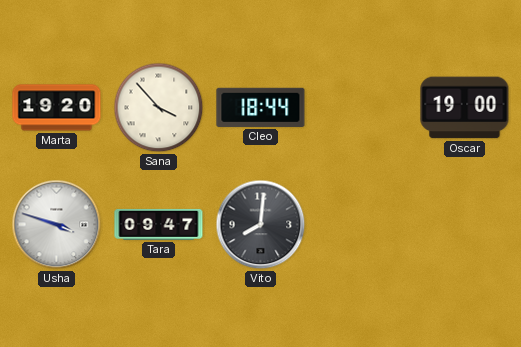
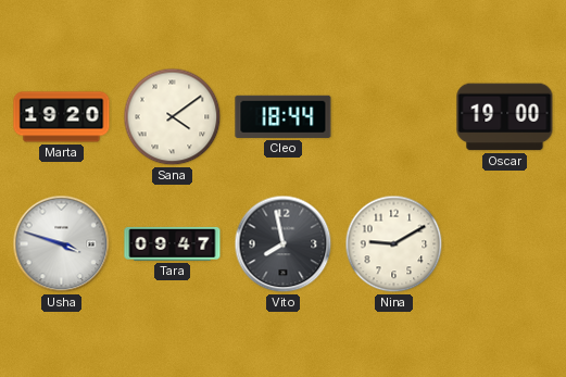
Sana: 3:53 -> 4:09 (173, 117)
Vito: 8:01 -> 7:58 (284, 244)
Nina: none -> 9:10 (394, 244)
